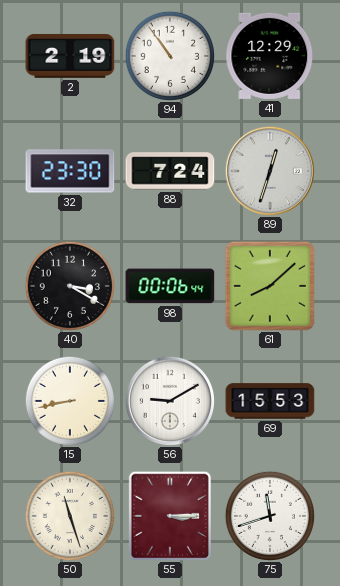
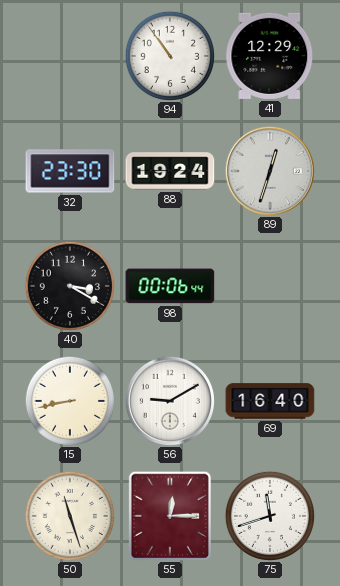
2: 2:19 -> none (70, 56)
88: 7:24 -> 19:24 (170, 171)
61: 8:08 -> none (270, 286)
69: 15:53 -> 16:40 (270, 401)
55: 3:15 -> 12:15 (170, 516)
